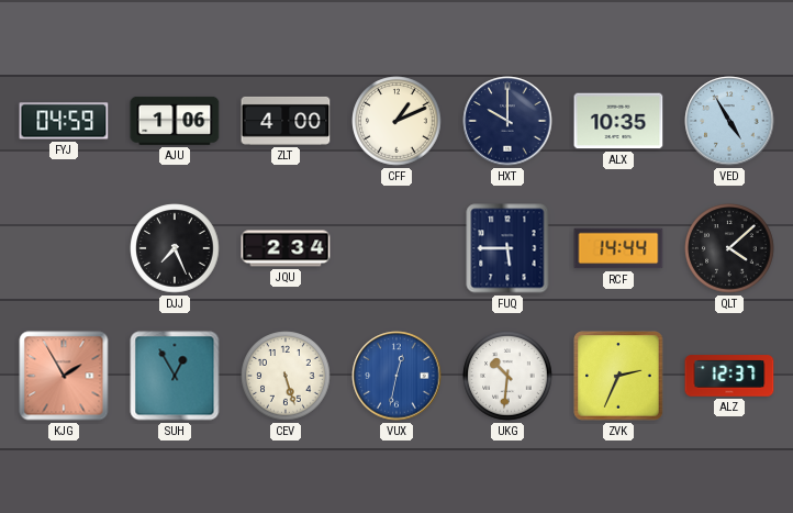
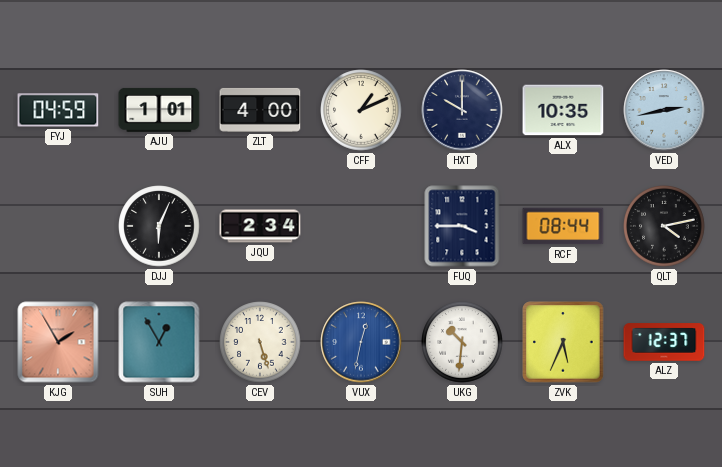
AJU: 1:06 -> 1:01 (159, 110)
VED: 4:55 -> 2:43 (664, 110)
DJJ: 7:26 -> 6:04 (159, 226)
FUQ: 5:45 -> 3:45 (462, 226)
RCF: 14:44 -> 08:44 (563, 226)
QLT: 4:08 -> 4:13 (664, 226)
ZVK: 2:34 -> 5:34 (563, 342)
